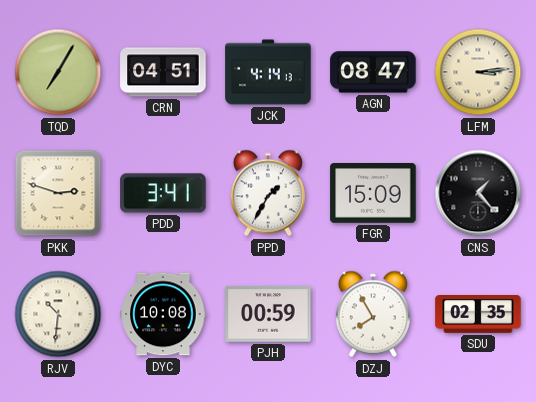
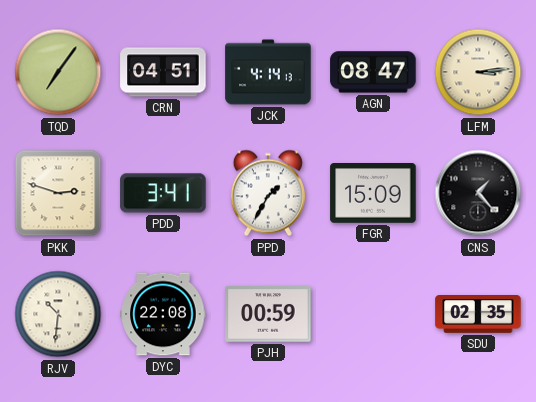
TQD: 7:05 -> 7:06 (58, 72)
DYC: 10:08 -> 22:08 (163, 314)
DZJ: 7:55 -> none (373, 314)
